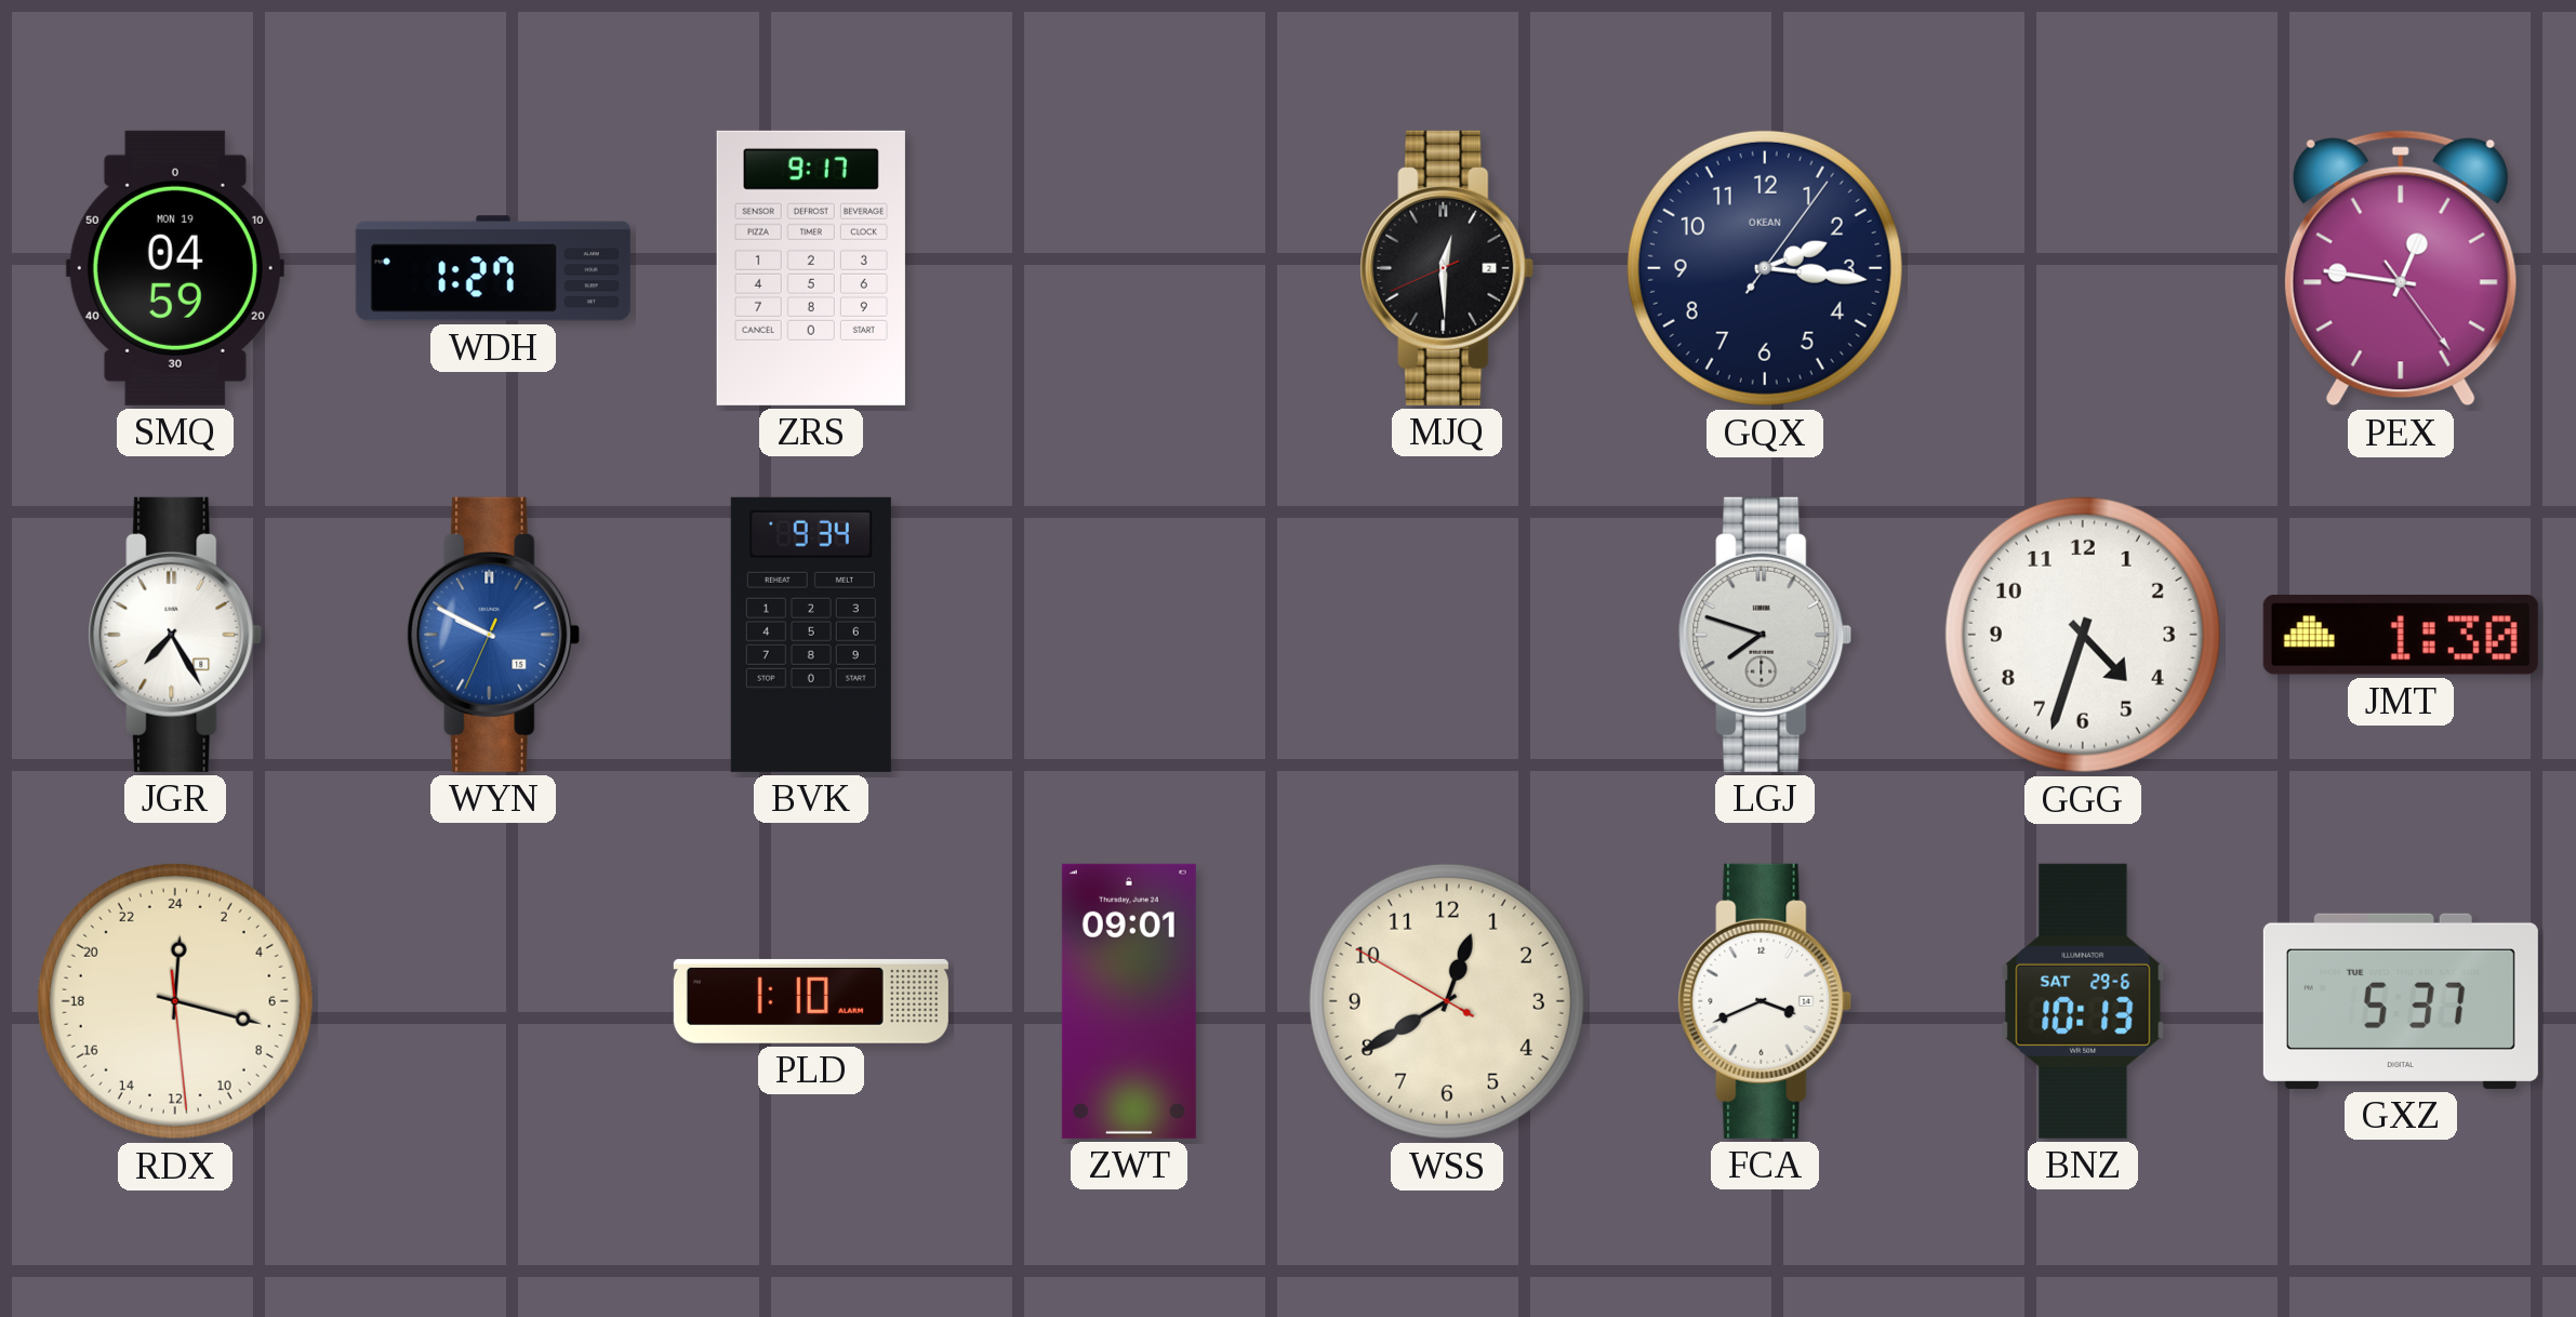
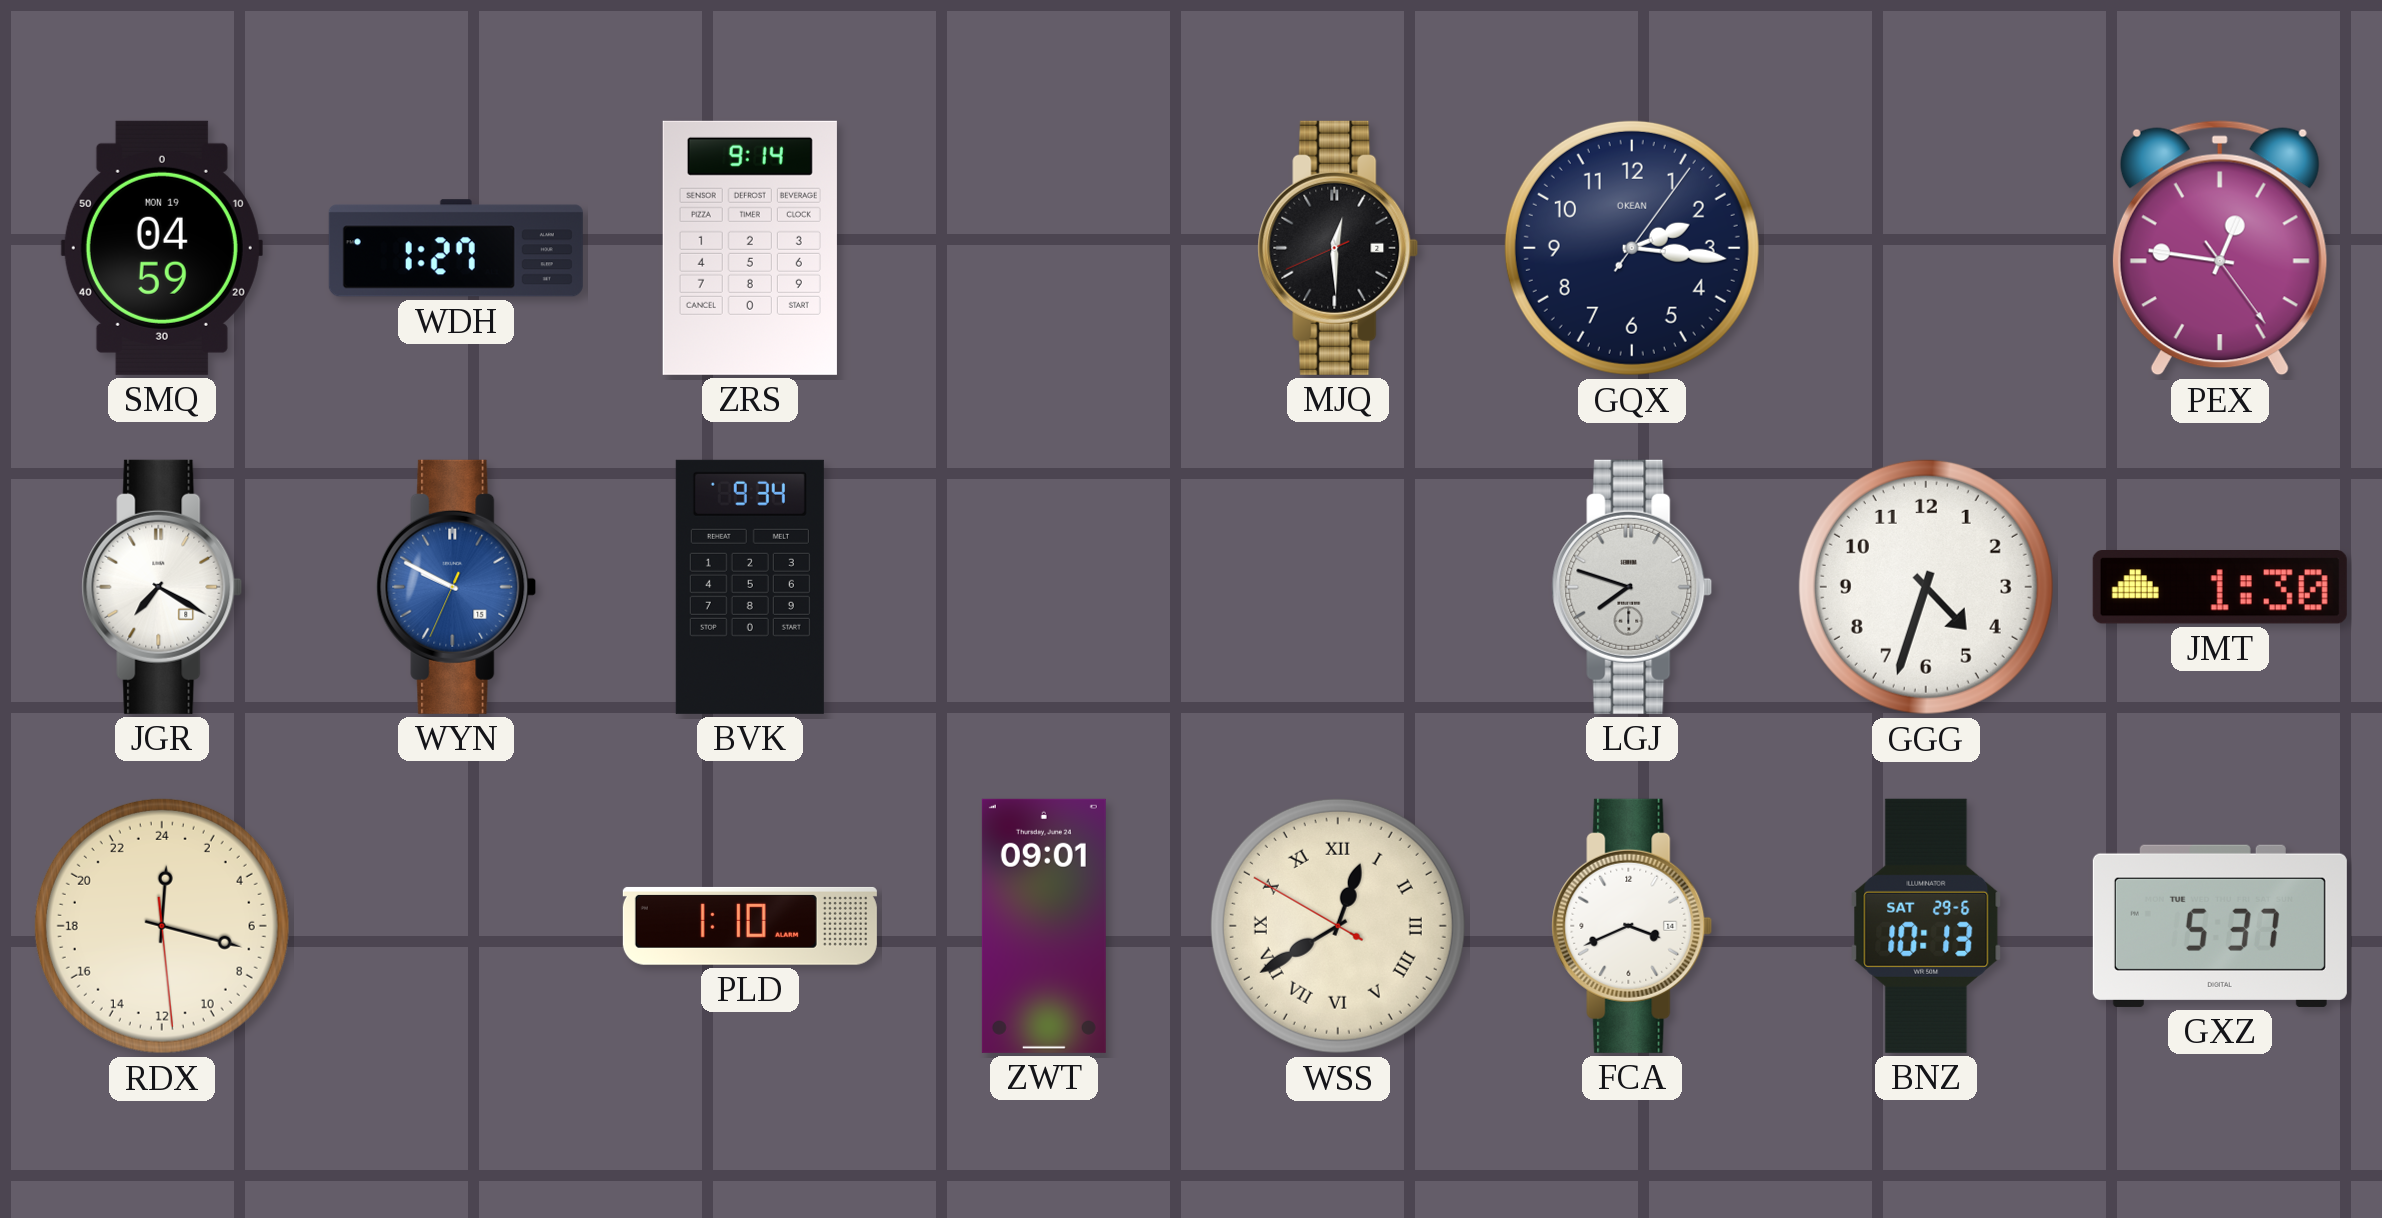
ZRS: 9:17 -> 9:14 (750, 248)
JGR: 7:25 -> 7:20 (162, 587)
WSS numerals: Arabic -> Roman (1338, 926)
